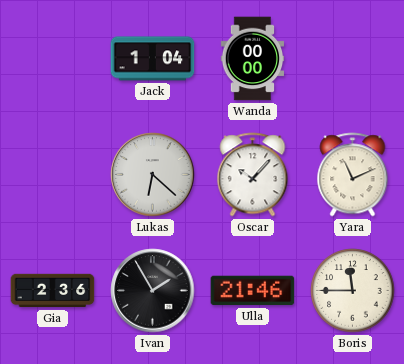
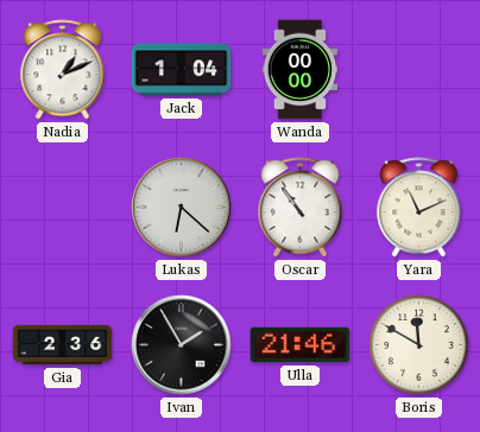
Nadia: none -> 1:11 (63, 70)
Oscar: 10:07 -> 10:54 (301, 208)
Boris: 11:45 -> 11:50 (419, 345)
